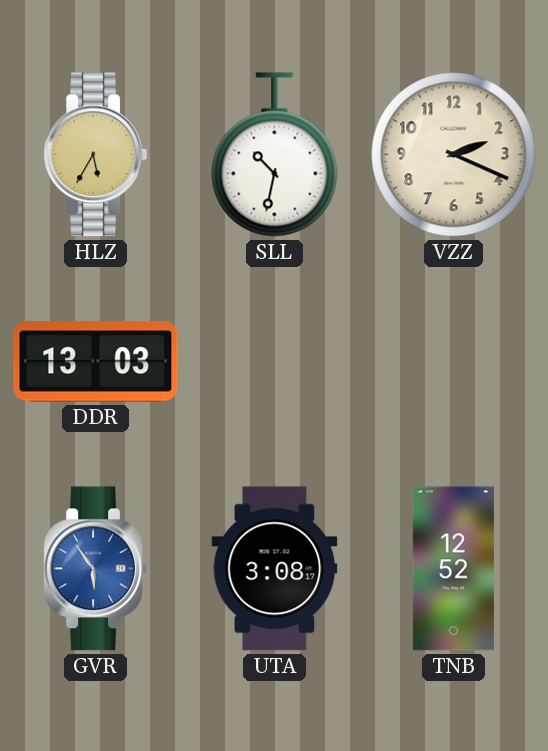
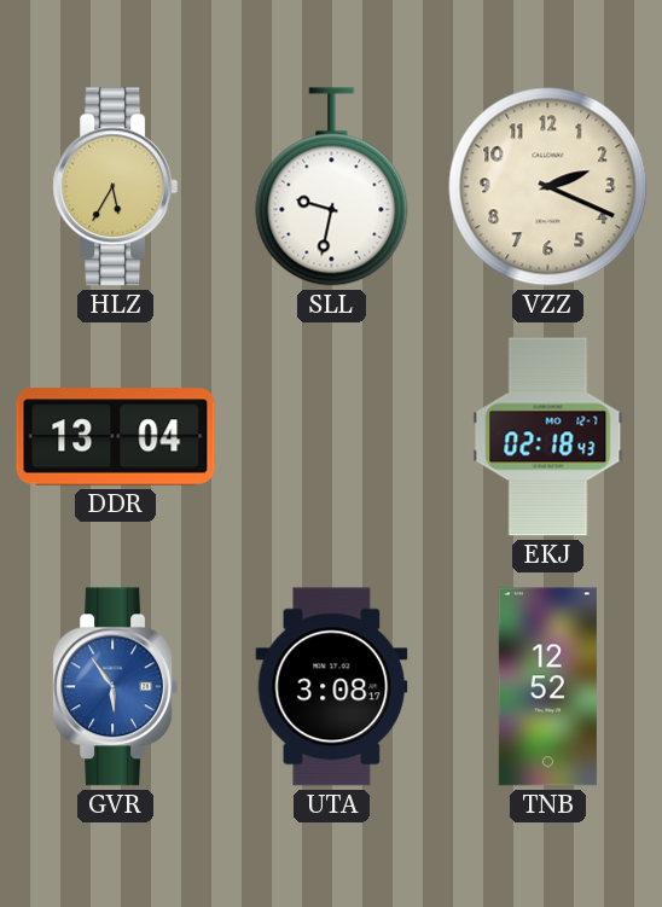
SLL: 10:32 -> 9:32 (332, 187)
DDR: 13:03 -> 13:04 (116, 437)
EKJ: none -> 02:18 (548, 437)
